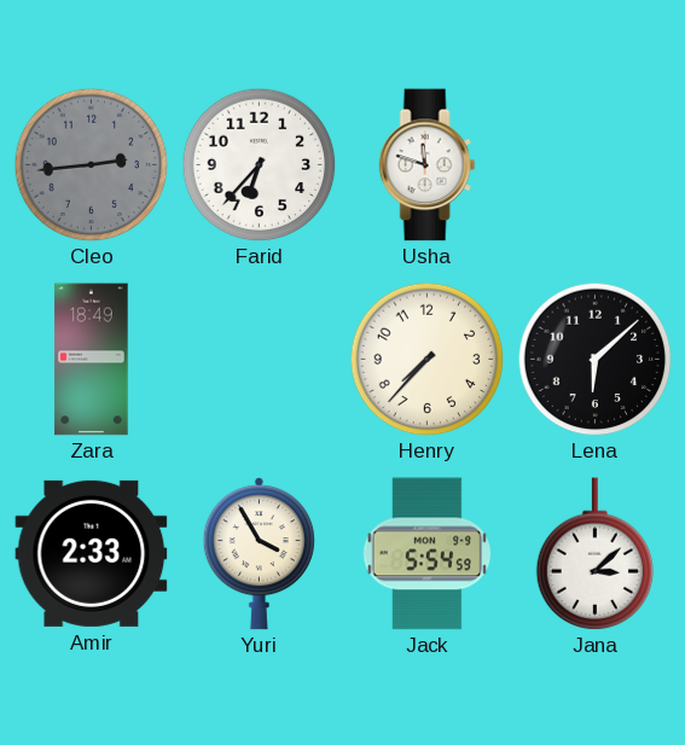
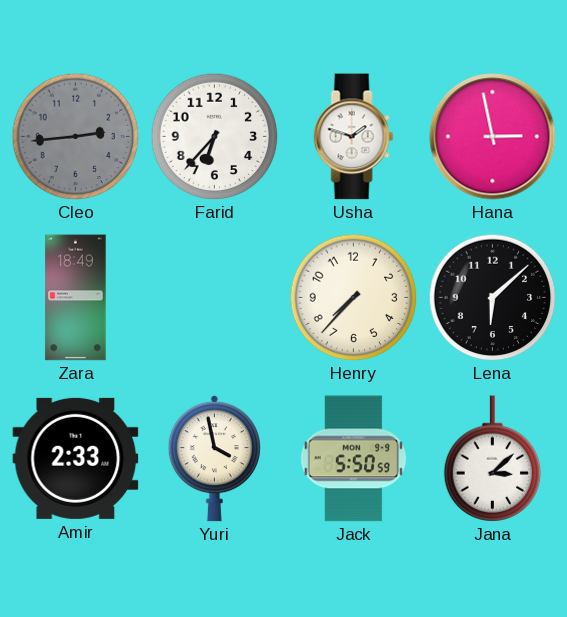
Usha: 11:48 -> 1:48 (354, 137)
Hana: none -> 2:58 (493, 137)
Yuri: 3:55 -> 3:58 (214, 459)
Jack: 5:54 -> 5:50 (354, 459)
